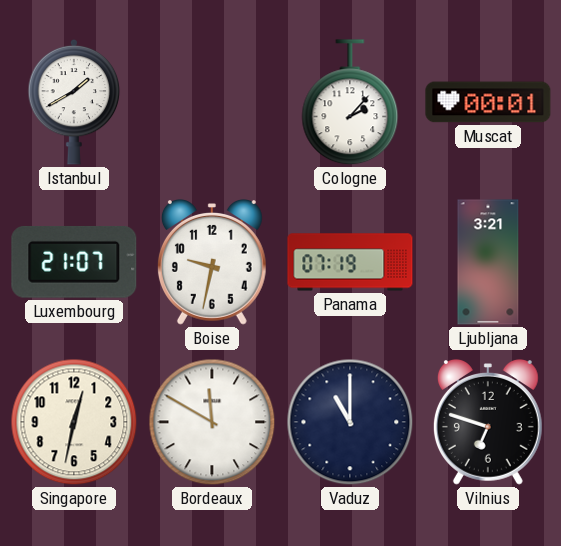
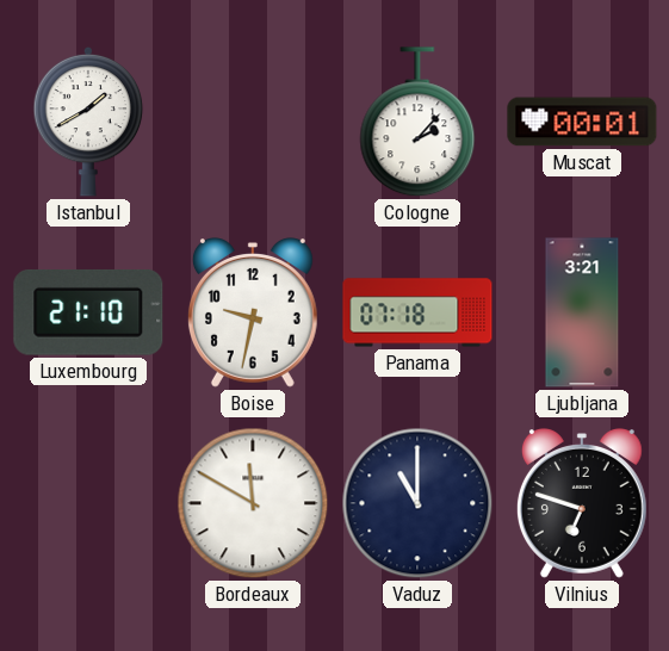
Luxembourg: 21:07 -> 21:10 (88, 312)
Panama: 07:19 -> 07:18 (417, 312)
Singapore: 12:32 -> none (74, 422)
